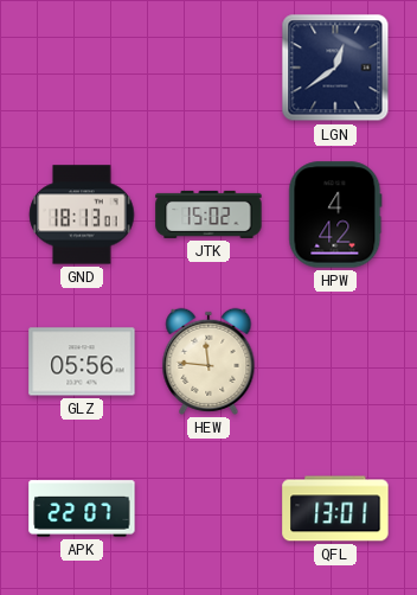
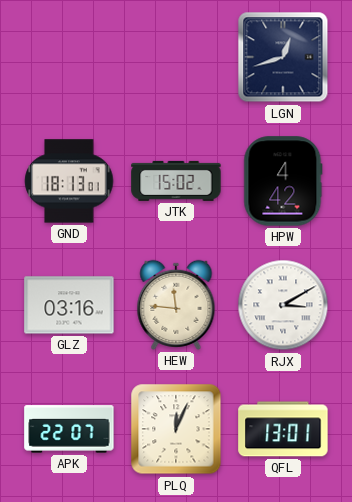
LGN: 12:39 -> 12:42 (283, 57)
GLZ: 05:56 -> 03:16 (69, 305)
RJX: none -> 3:10 (283, 305)
PLQ: none -> 12:04 (176, 429)
